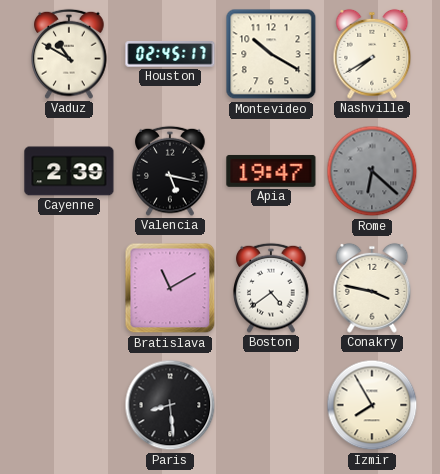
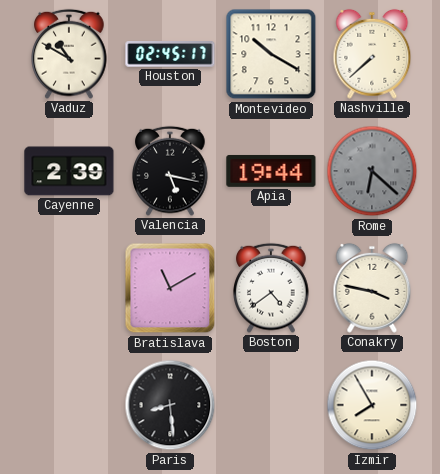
Nashville: 7:40 -> 7:38 (372, 54)
Apia: 19:47 -> 19:44 (271, 171)
